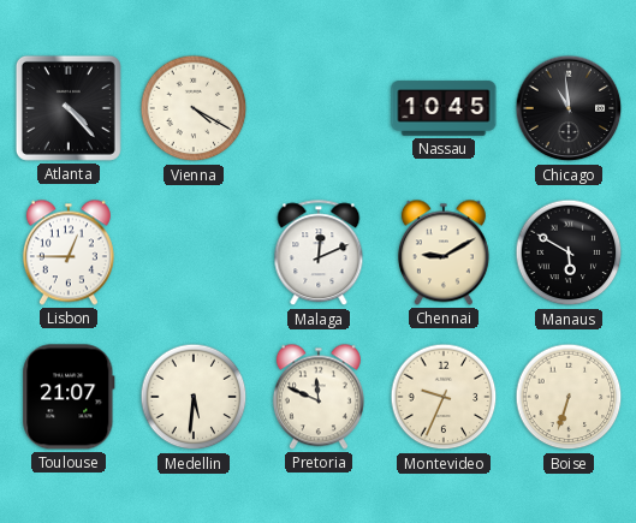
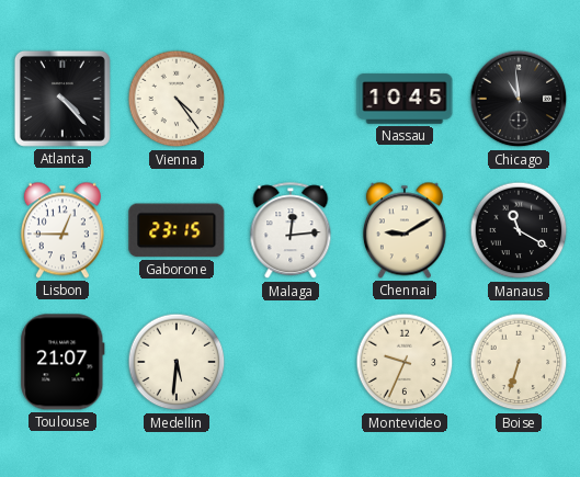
Vienna: 4:20 -> 4:24 (177, 99)
Gaborone: none -> 23:15 (177, 230)
Malaga: 12:11 -> 12:14 (291, 231)
Manaus: 5:50 -> 11:20 (519, 230)
Pretoria: 11:49 -> none (319, 397)
